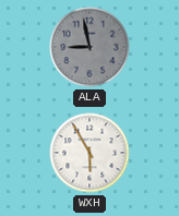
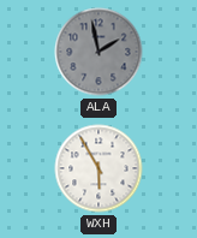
ALA: 8:58 -> 1:58 (98, 52)
